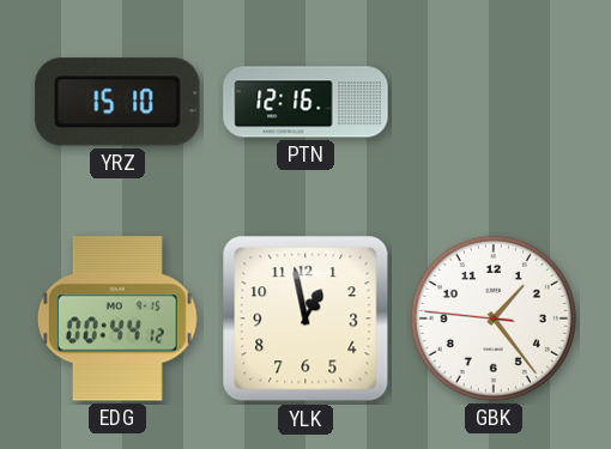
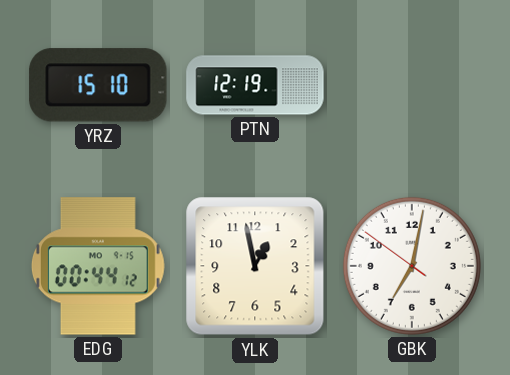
PTN: 12:16 -> 12:19 (255, 85)
GBK: 1:23 -> 7:01 (412, 266)
